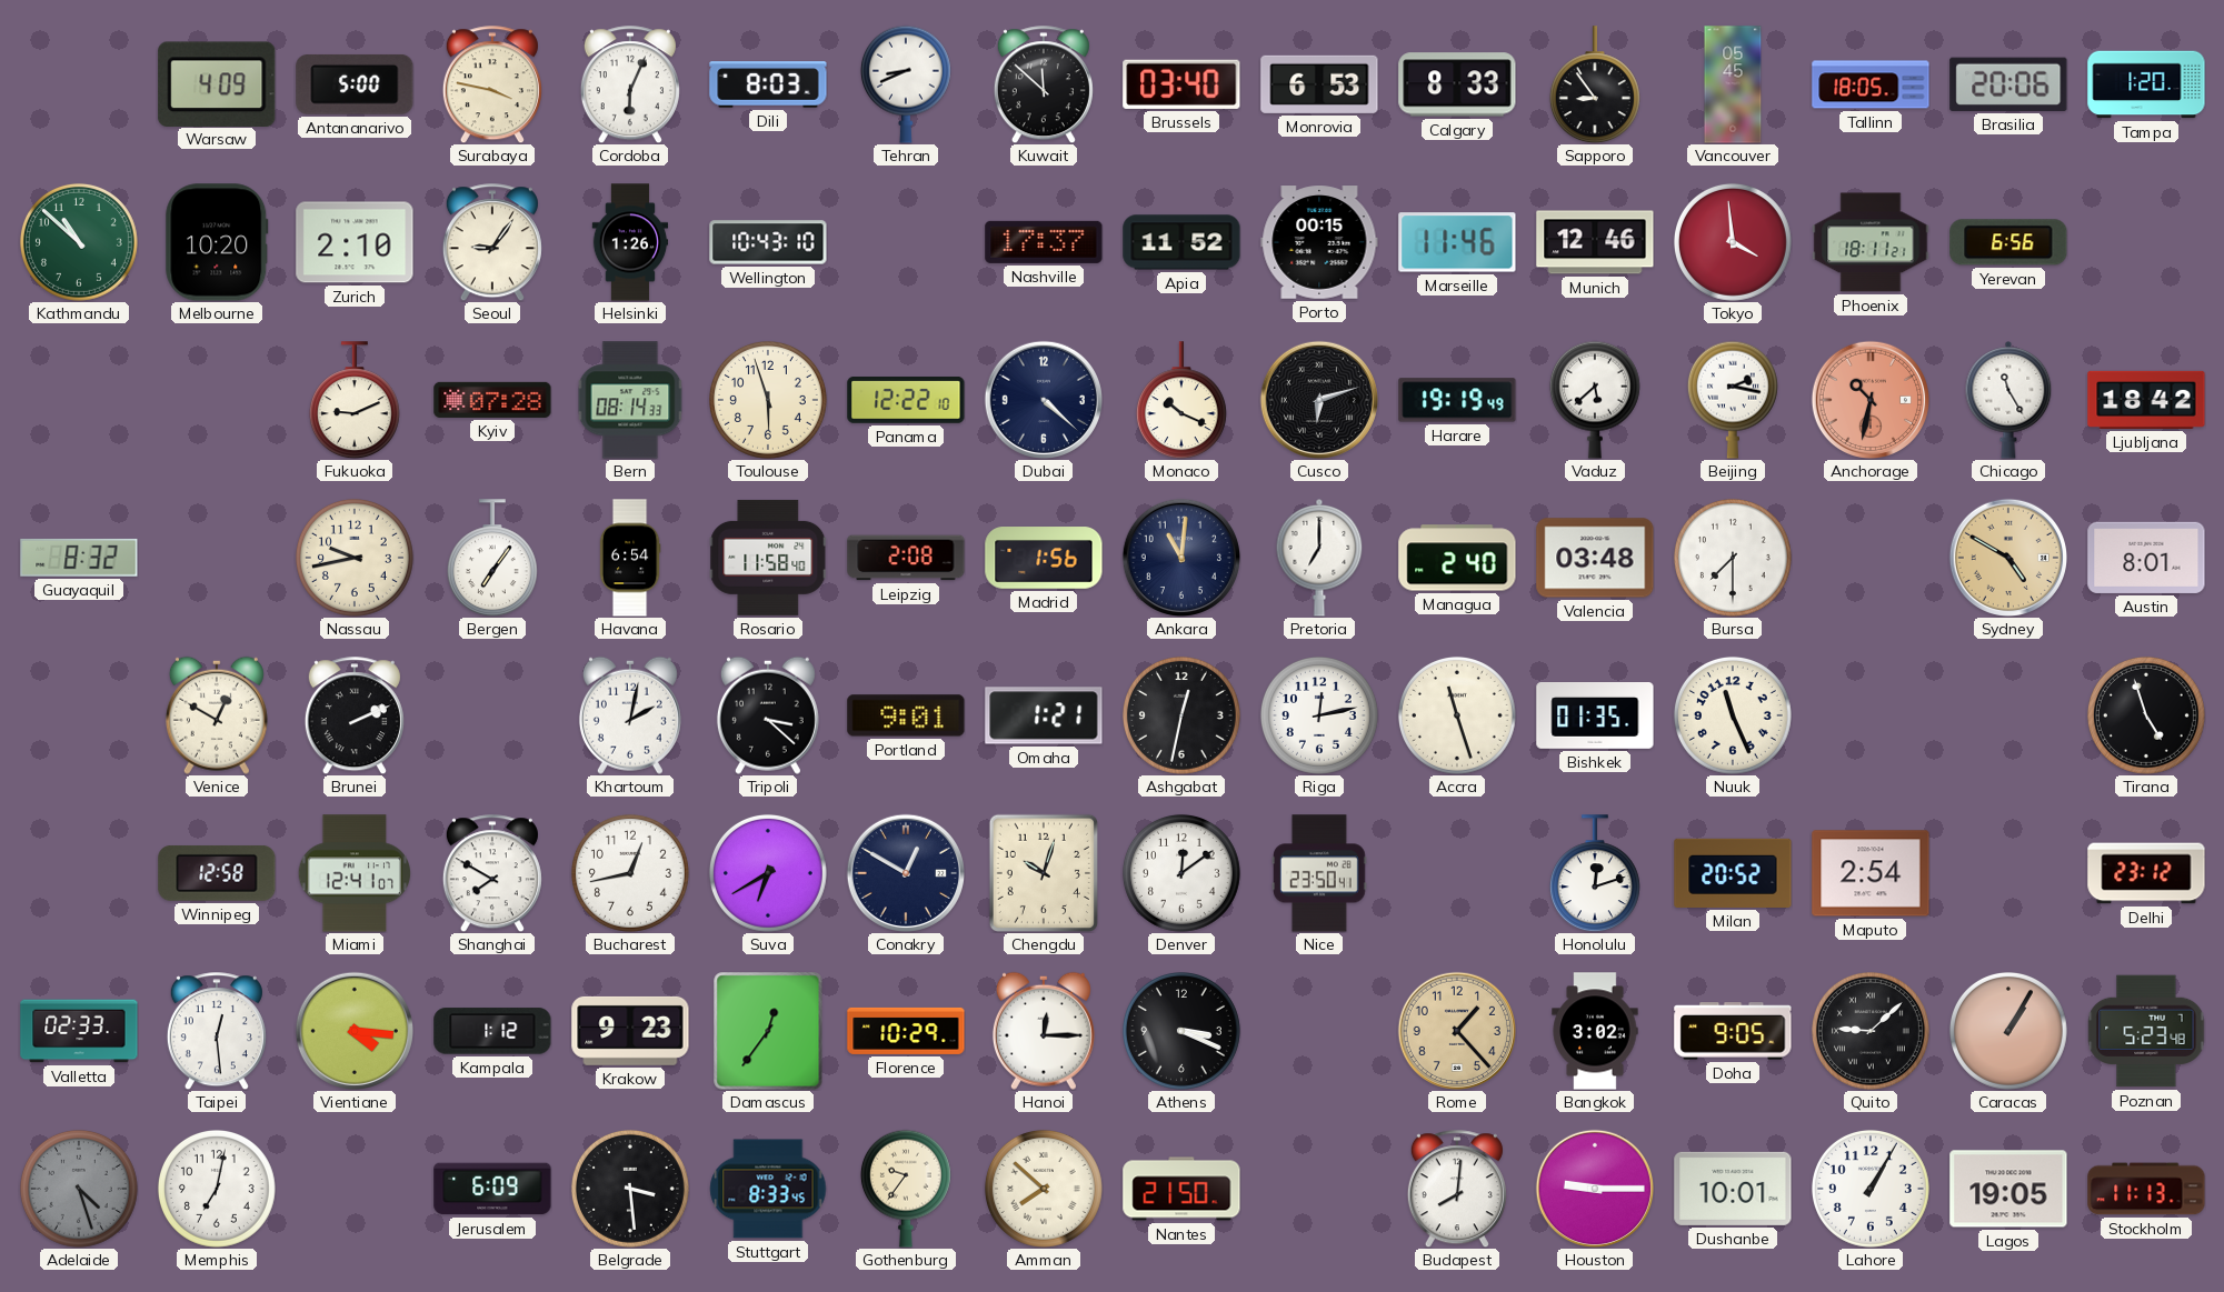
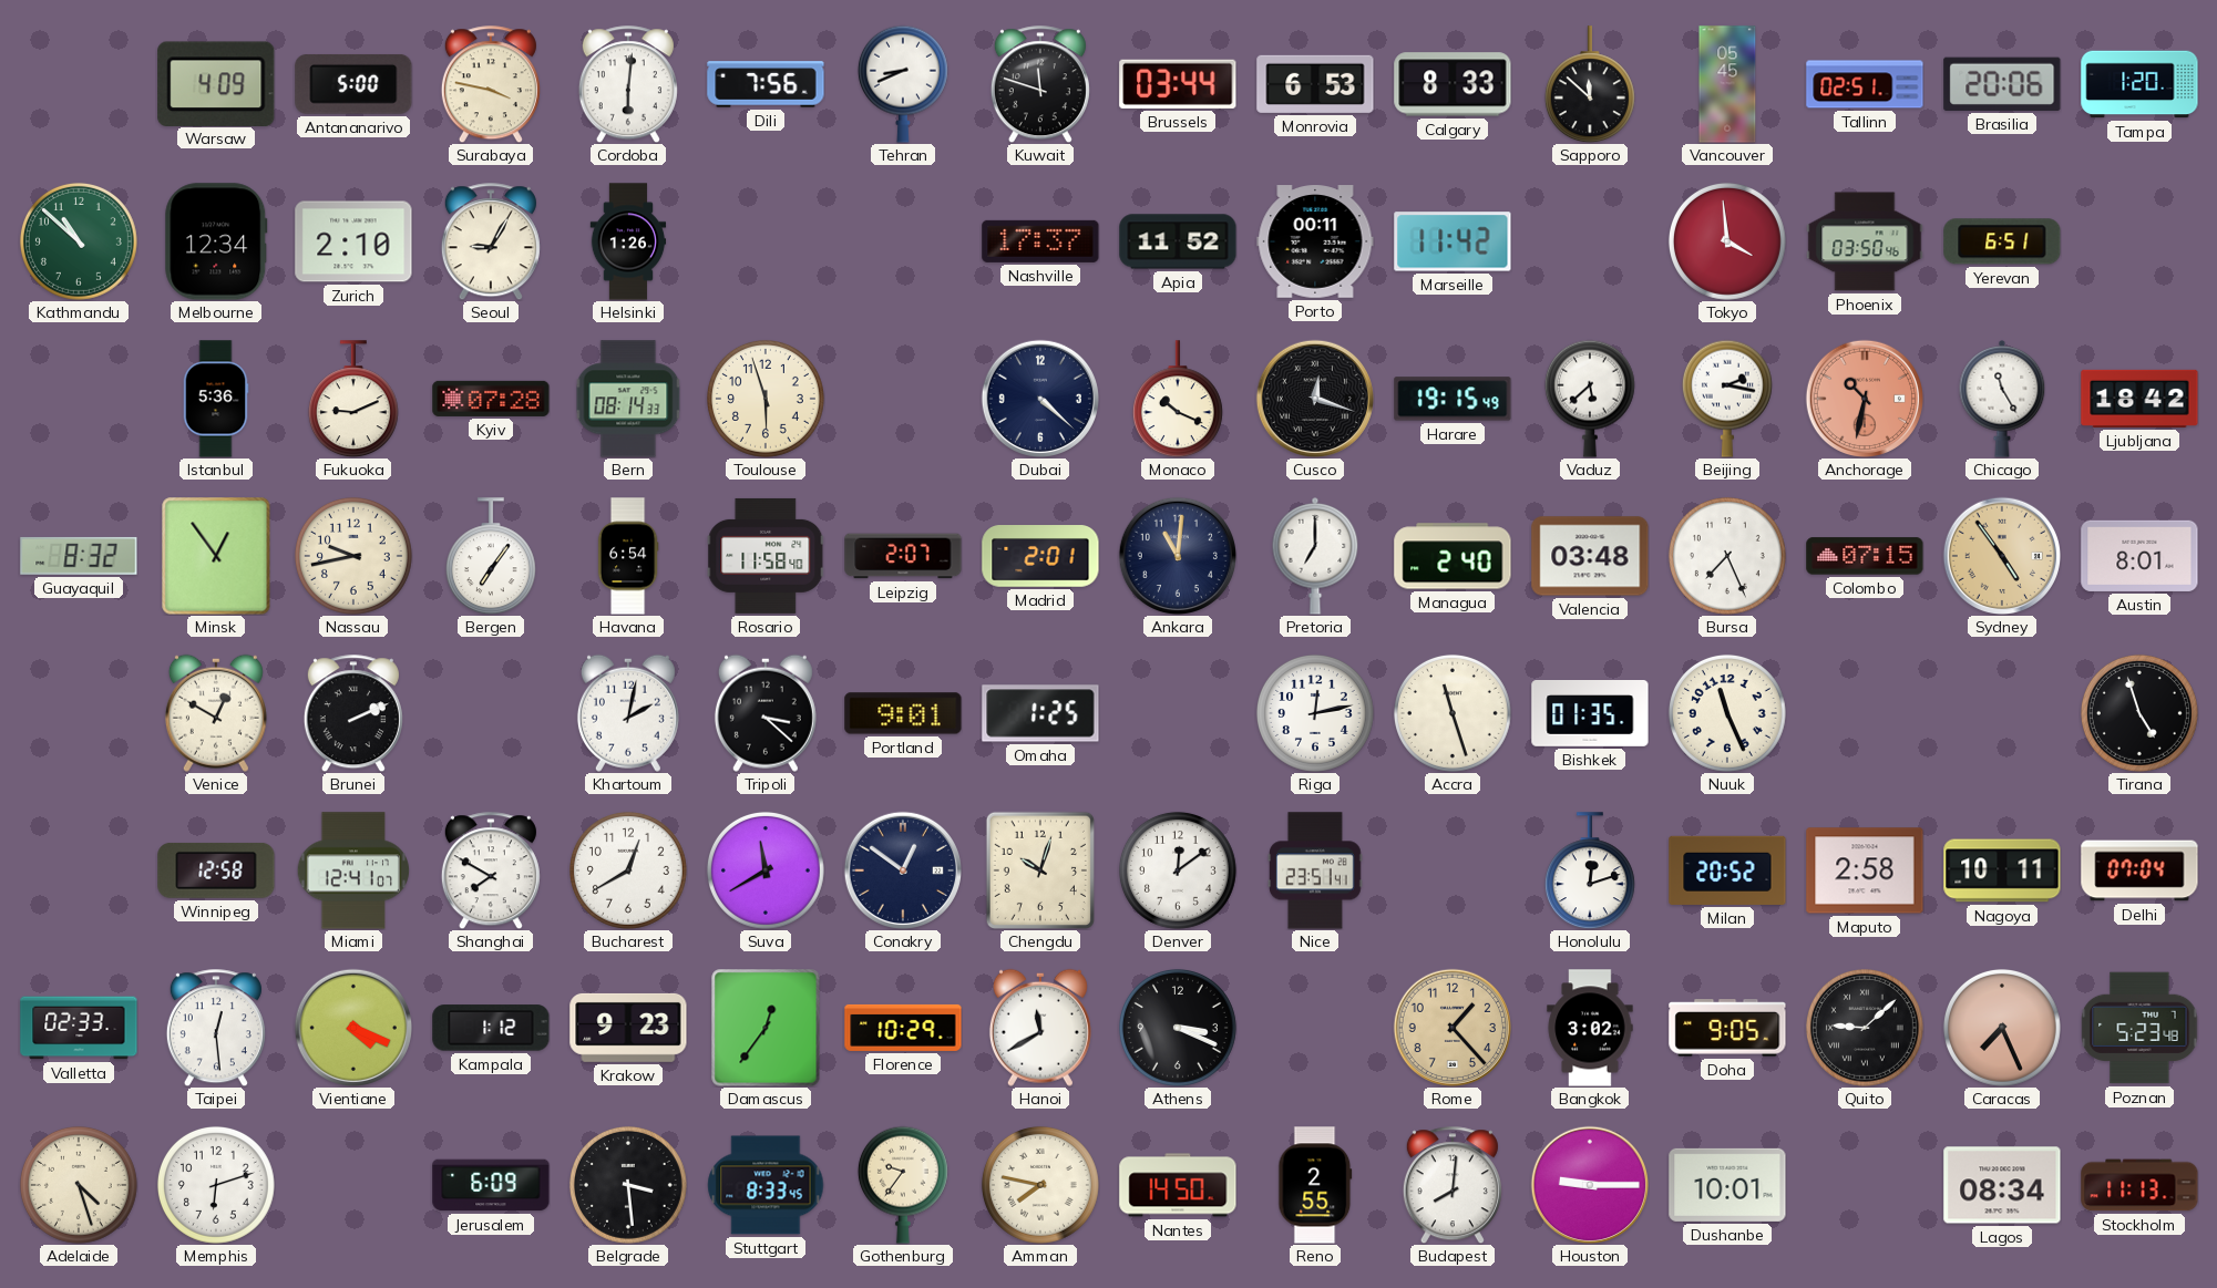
Cordoba: 6:04 -> 6:01 (628, 84)
Dili: 8:03 -> 7:56 (766, 84)
Kuwait: 11:52 -> 11:48 (1040, 84)
Brussels: 03:40 -> 03:44 (1178, 84)
Sapporo: 8:54 -> 11:52 (1590, 84)
Tallinn: 18:05 -> 02:51 (1865, 84)
Melbourne: 10:20 -> 12:34 (216, 241)
Seoul: 9:06 -> 9:05 (491, 241)
Wellington: 10:43 -> none (768, 242)
Porto: 00:15 -> 00:11 (1315, 241)
Marseille: 11:46 -> 11:42 (1453, 241)
Munich: 12:46 -> none (1595, 242)
Phoenix: 18:11 -> 03:50 (1865, 241)
Yerevan: 6:56 -> 6:51 (2002, 241)
Istanbul: none -> 5:36 (216, 399)
Panama: 12:22 -> none (906, 401)
Cusco: 6:12 -> 12:18 (1314, 398)
Harare: 19:19 -> 19:15 (1453, 399)
Minsk: none -> 12:54 (216, 556)
Leipzig: 2:08 -> 2:07 (903, 556)
Madrid: 1:56 -> 2:01 (1040, 556)
Bursa: 7:30 -> 7:26 (1727, 556)
Colombo: none -> 07:15 (1865, 556)
Sydney: 4:50 -> 4:54 (2001, 555)
Omaha: 1:21 -> 1:25 (1040, 713)
Ashgabat: 12:32 -> none (1181, 715)
Bucharest: 12:43 -> 12:40 (628, 870)
Suva: 6:40 -> 11:40 (766, 870)
Conakry: 12:50 -> 12:51 (902, 869)
Nice: 23:50 -> 23:51 (1316, 870)
Maputo: 2:54 -> 2:58 (1865, 870)
Nagoya: none -> 10:11 (2002, 870)
Delhi: 23:12 -> 07:04 (2139, 870)
Vientiane: 4:16 -> 4:19 (352, 1027)
Hanoi: 12:15 -> 11:40 (1040, 1028)
Caracas: 1:05 -> 7:26 (2002, 1028)
Adelaide dial: grey -> cream (79, 1185)
Memphis: 7:02 -> 6:12 (216, 1185)
Amman: 7:52 -> 7:47 (1040, 1185)
Nantes: 21:50 -> 14:50 (1178, 1185)
Reno: none -> 2:55 (1315, 1185)
Lahore: 1:05 -> none (1871, 1189)
Lagos: 19:05 -> 08:34 (2002, 1185)
